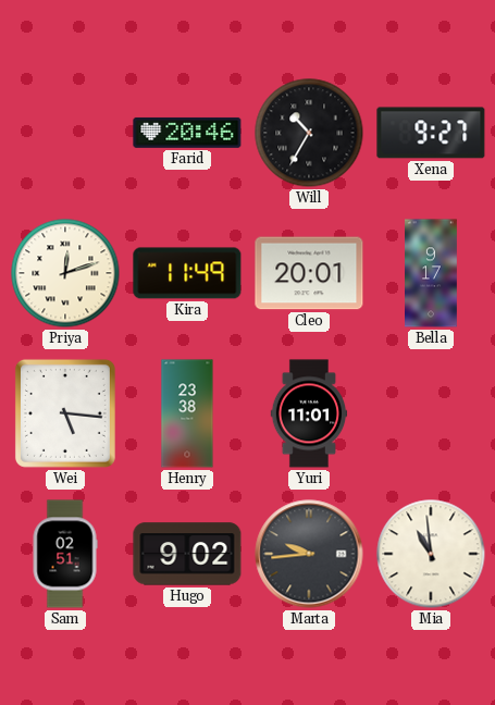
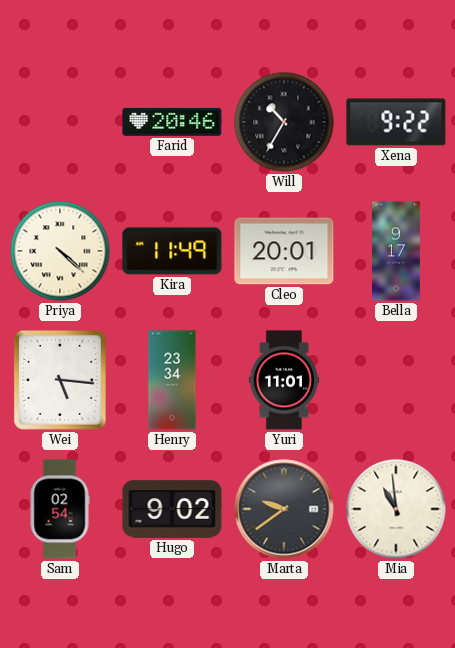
Xena: 9:27 -> 9:22 (396, 122)
Priya: 12:12 -> 4:22 (60, 251)
Henry: 23:38 -> 23:34 (172, 380)
Sam: 02:51 -> 02:54 (60, 509)
Marta: 9:44 -> 9:39 (284, 509)
